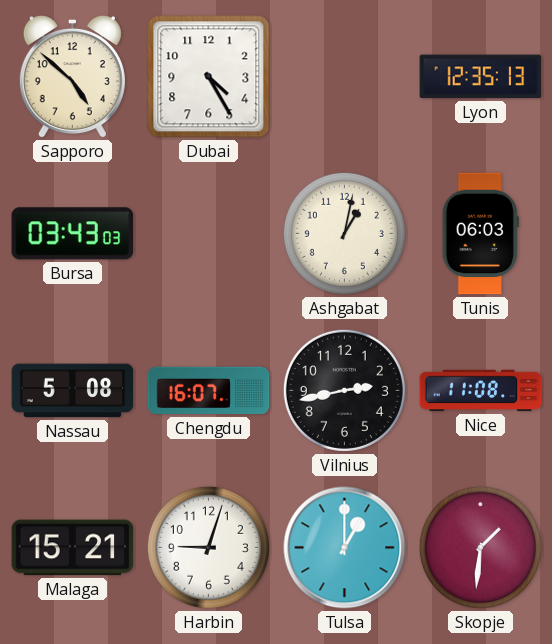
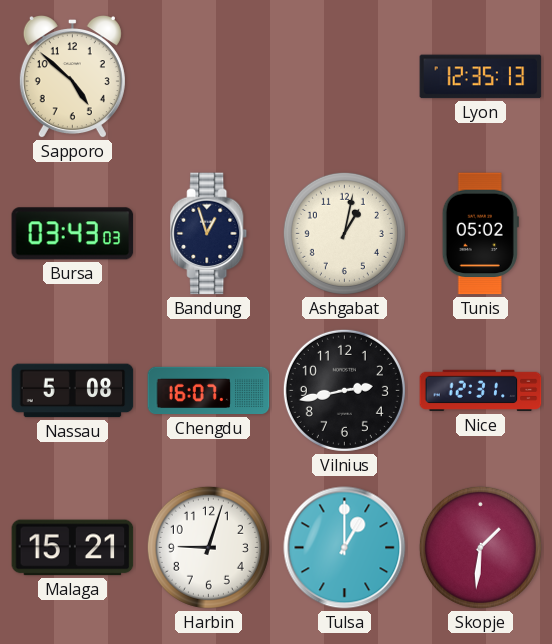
Dubai: 4:25 -> none (209, 77)
Bandung: none -> 12:57 (209, 234)
Tunis: 06:03 -> 05:02 (480, 234)
Nice: 11:08 -> 12:31 (481, 391)
